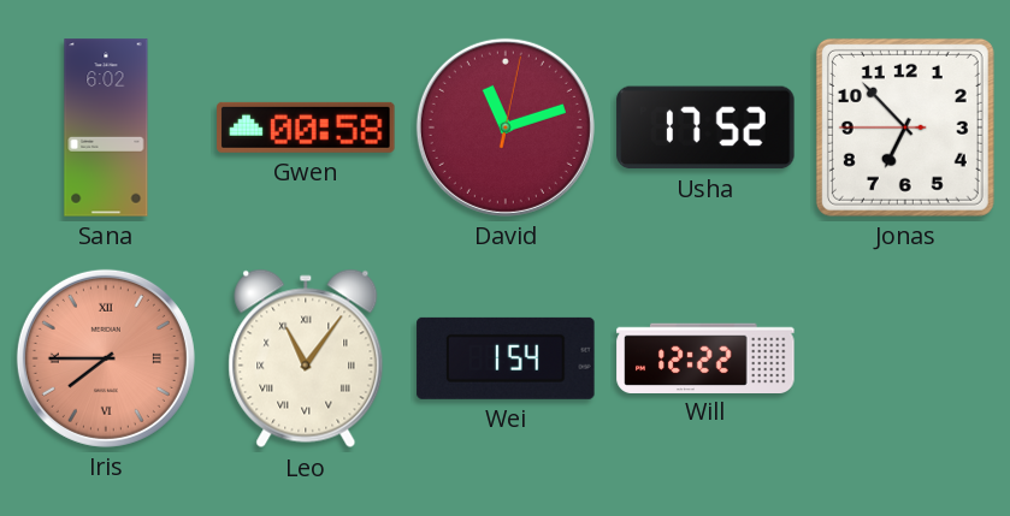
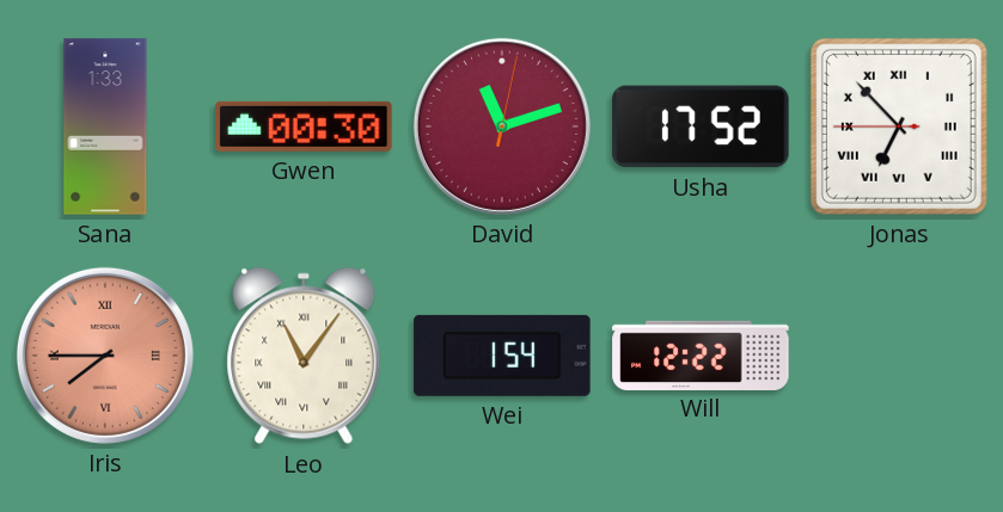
Sana: 6:02 -> 1:33 (105, 127)
Gwen: 00:58 -> 00:30 (304, 127)
Jonas numerals: Arabic -> Roman (899, 127)
